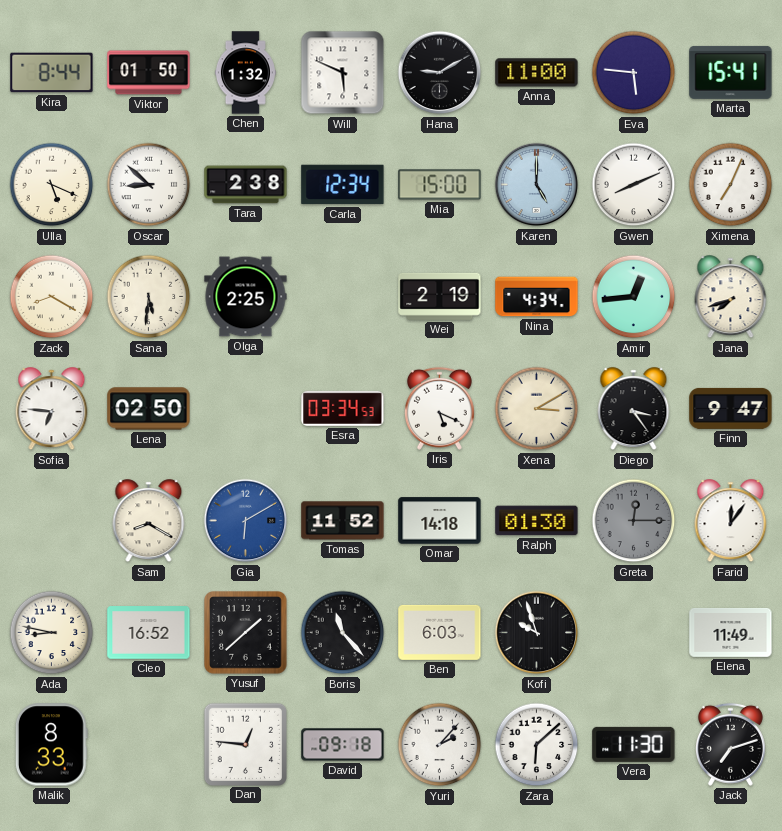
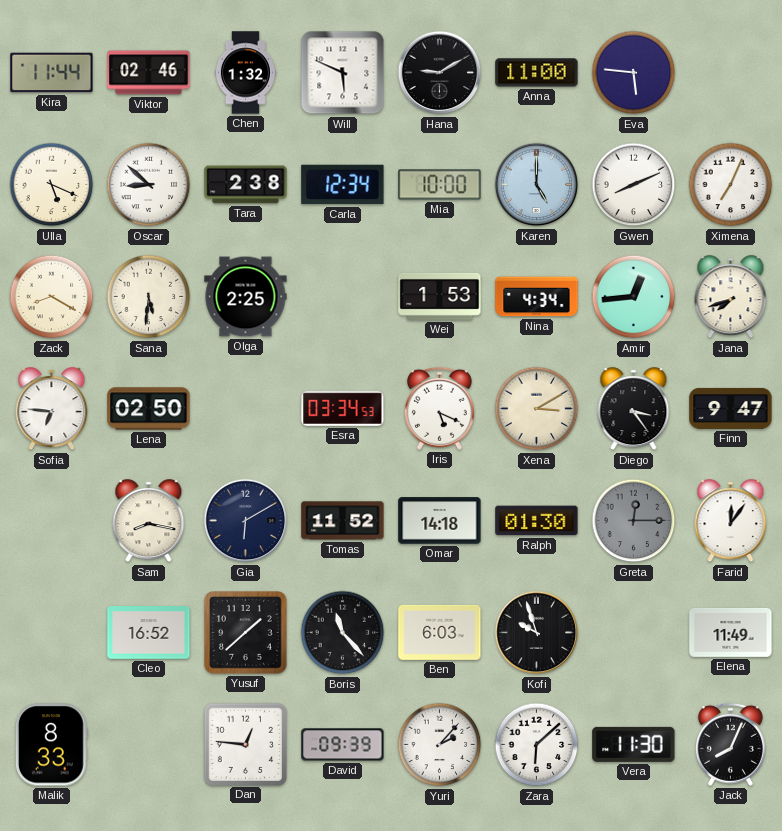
Kira: 8:44 -> 11:44 (52, 73)
Viktor: 01:50 -> 02:46 (149, 73)
Marta: 15:41 -> none (731, 72)
Mia: 15:00 -> 10:00 (440, 185)
Wei: 2:19 -> 1:53 (440, 296)
Sam: 8:20 -> 8:17 (149, 521)
Gia dial: blue -> navy (246, 521)
Ada: 8:47 -> none (52, 633)
David: 09:18 -> 09:39 (343, 745)
Jack: 7:12 -> 8:04 (730, 744)
